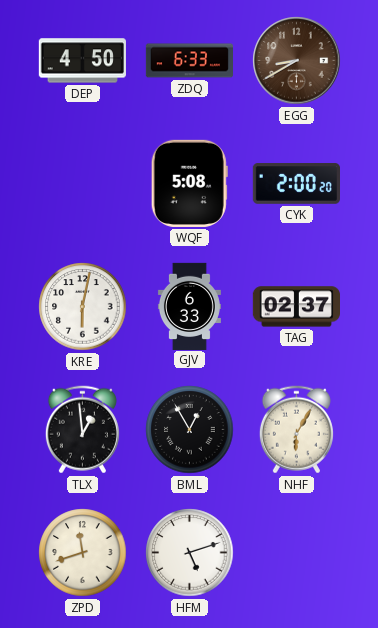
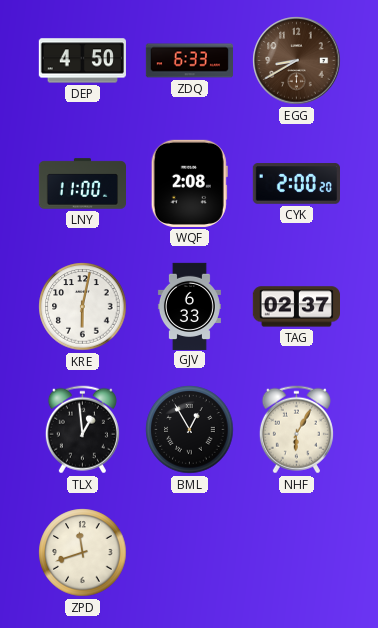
LNY: none -> 11:00 (82, 184)
WQF: 5:08 -> 2:08 (189, 183)
HFM: 5:12 -> none (190, 553)
